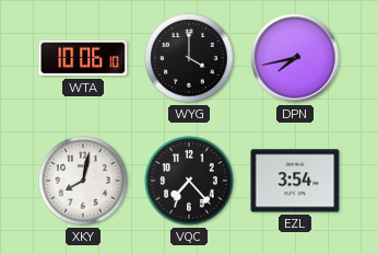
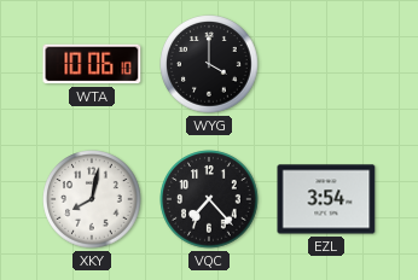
DPN: 7:43 -> none (295, 58)
